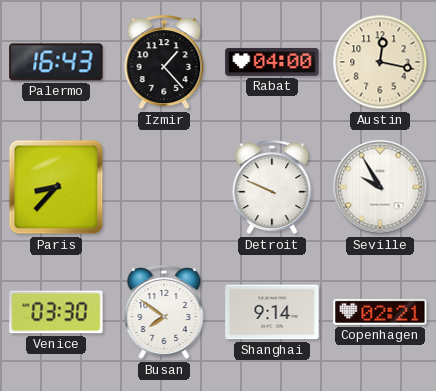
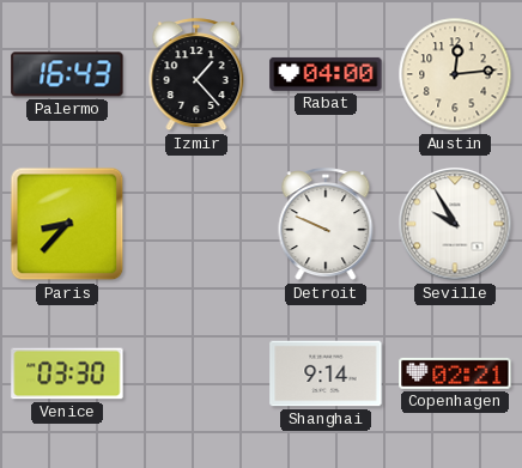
Austin: 12:17 -> 12:14 (455, 74)
Busan: 7:51 -> none (164, 313)
